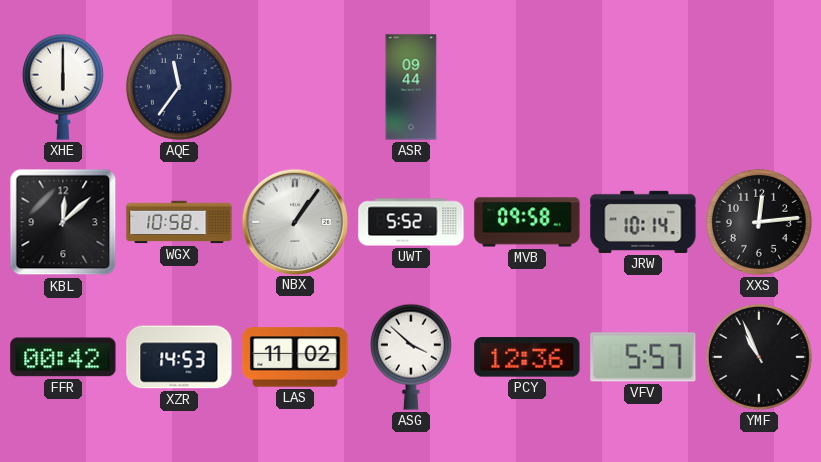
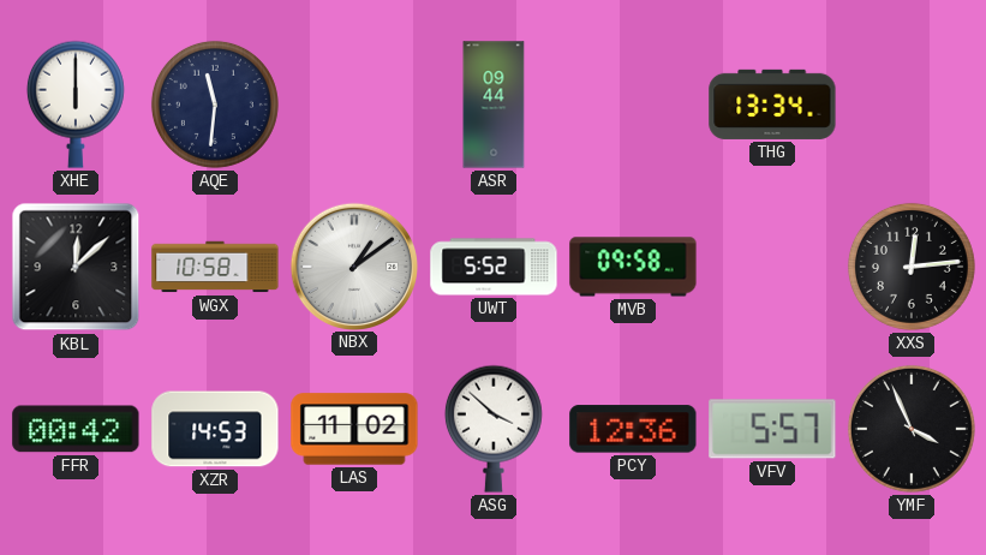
AQE: 11:36 -> 11:31 (215, 105)
THG: none -> 13:34 (772, 105)
NBX: 1:06 -> 1:09 (353, 265)
JRW: 10:14 -> none (643, 222)
YMF: 10:56 -> 3:56 (912, 429)
